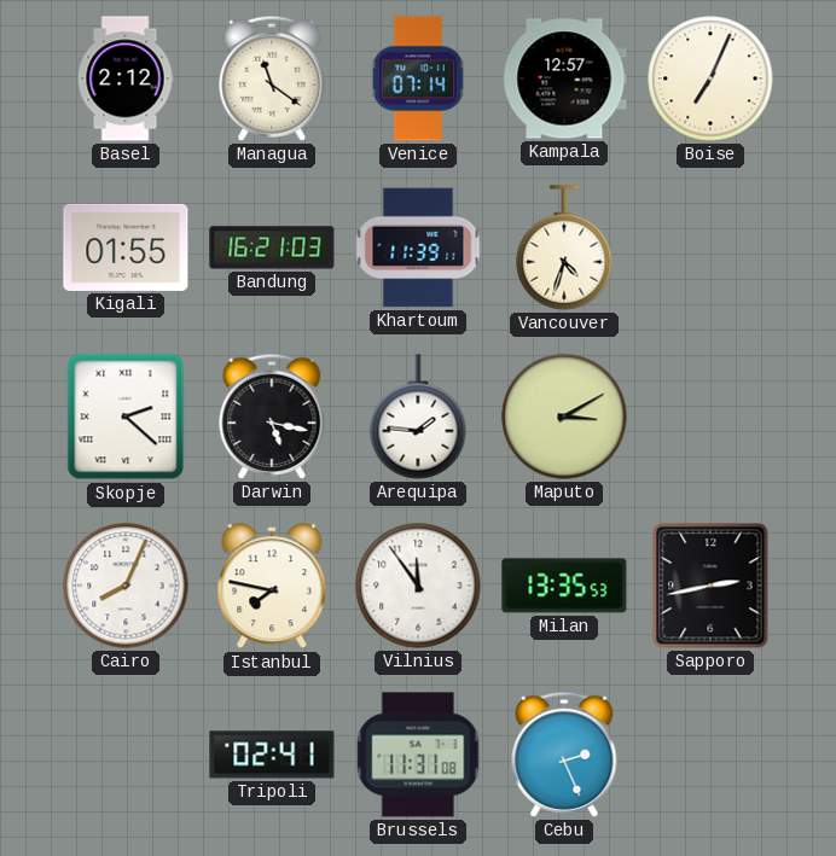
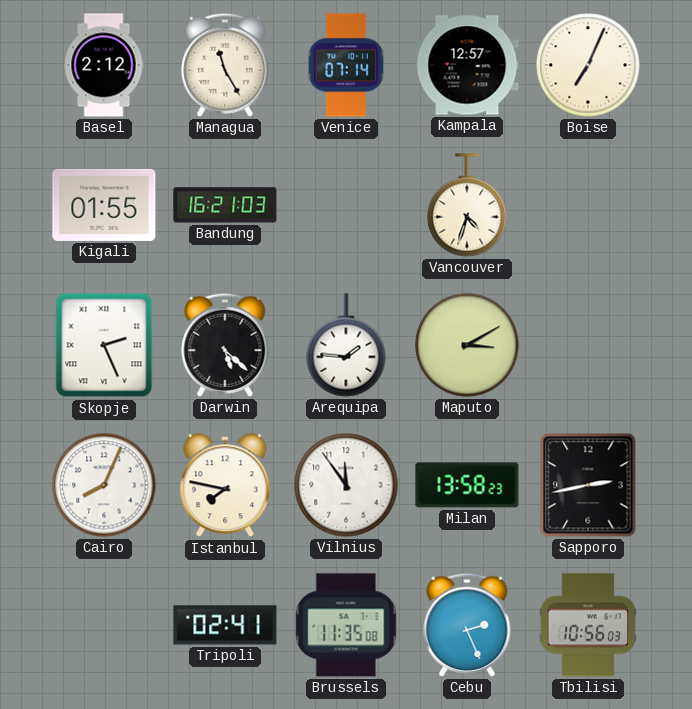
Managua: 11:21 -> 11:25 (225, 65)
Khartoum: 11:39 -> none (418, 248)
Skopje: 2:22 -> 2:26 (104, 345)
Darwin: 5:17 -> 5:22 (225, 345)
Milan: 13:35 -> 13:58 (467, 485)
Brussels: 11:31 -> 11:35 (346, 625)
Tbilisi: none -> 10:56 (588, 625)
